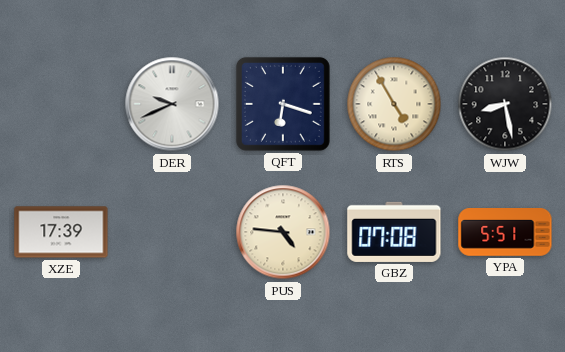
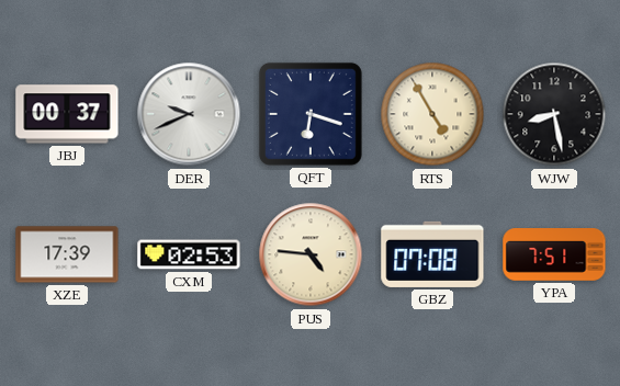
JBJ: none -> 00:37 (67, 114)
CXM: none -> 02:53 (189, 254)
YPA: 5:51 -> 7:51 (554, 256)
